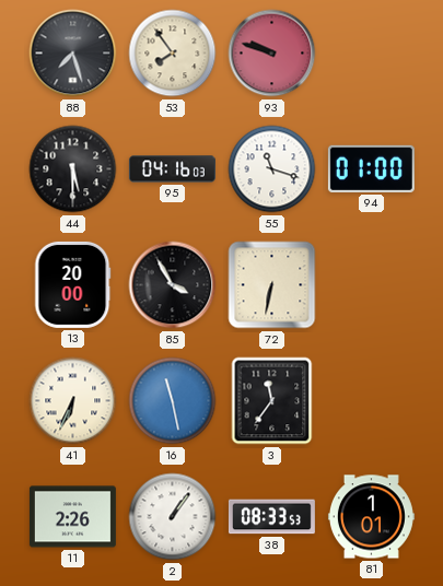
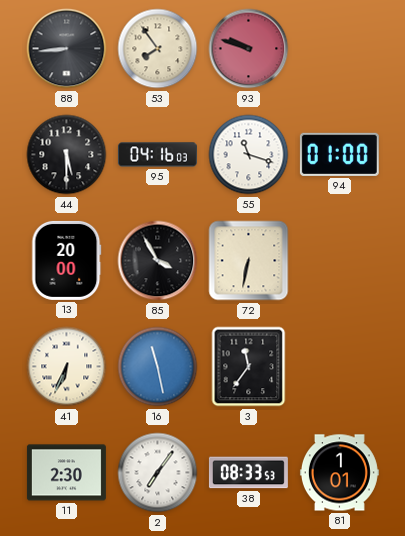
88: 7:27 -> 8:44 (67, 49)
11: 2:26 -> 2:30 (66, 473)
2: 1:06 -> 7:06 (158, 473)
